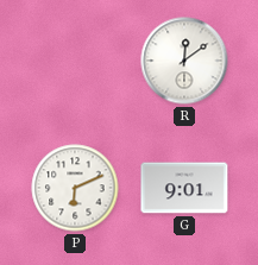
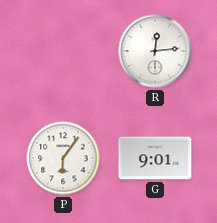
R: 12:09 -> 12:14 (155, 51)
P: 6:11 -> 6:06 (63, 158)
